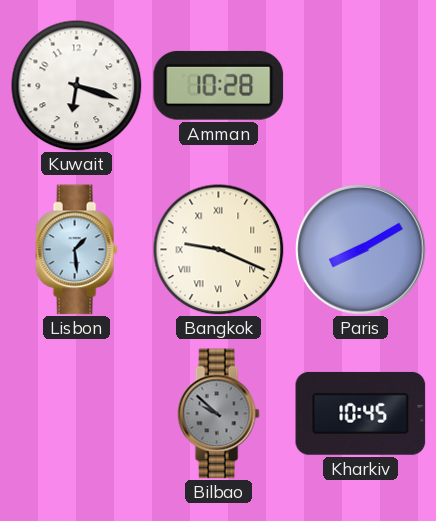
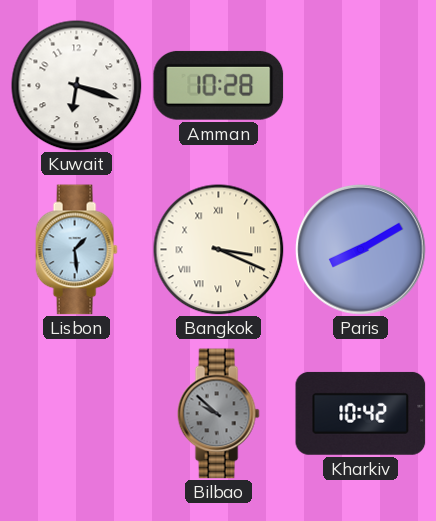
Bangkok: 9:19 -> 3:19 (219, 250)
Kharkiv: 10:45 -> 10:42 (361, 413)
